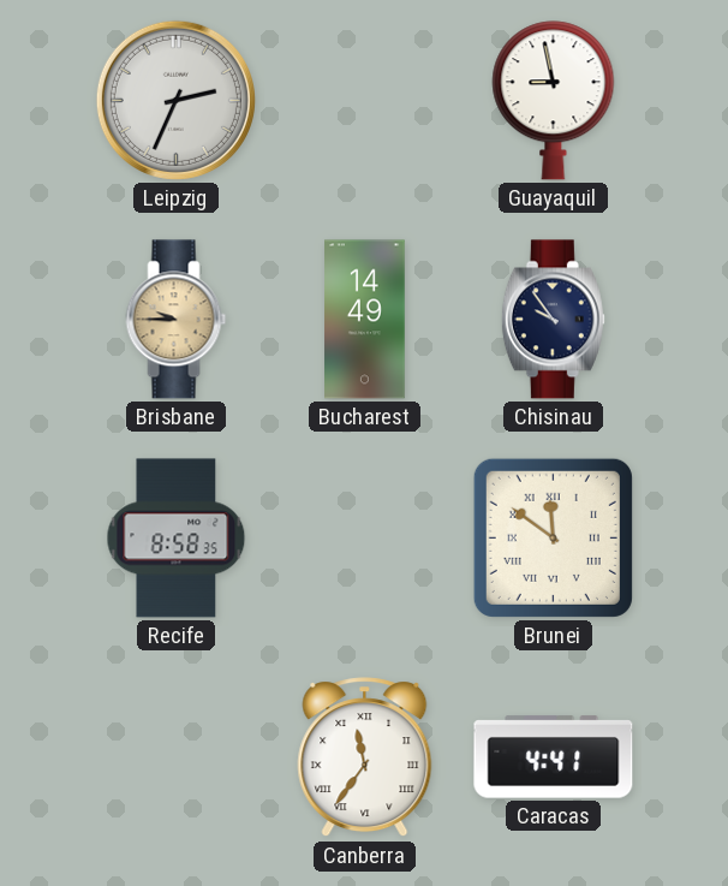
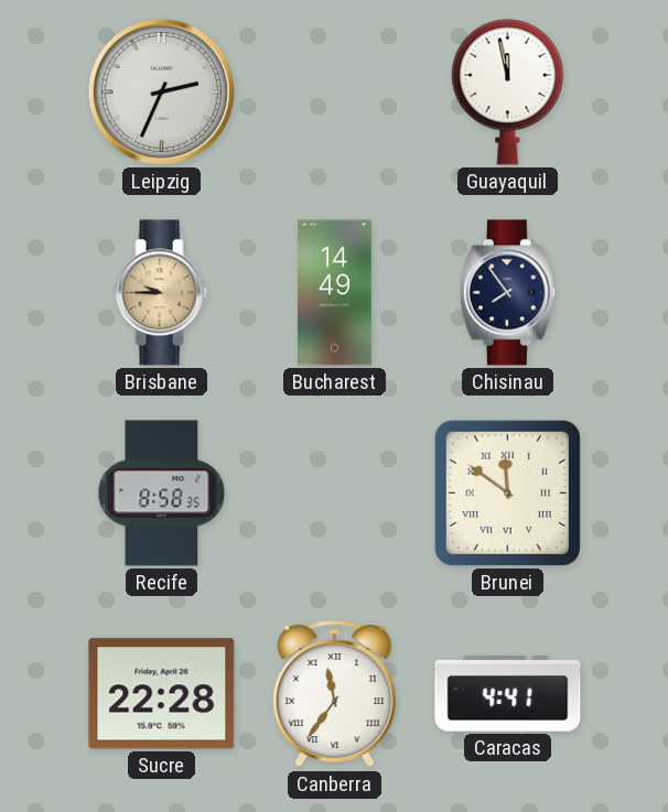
Guayaquil: 8:58 -> 11:58 (508, 93)
Chisinau: 9:54 -> 7:54 (507, 293)
Sucre: none -> 22:28 (162, 694)
